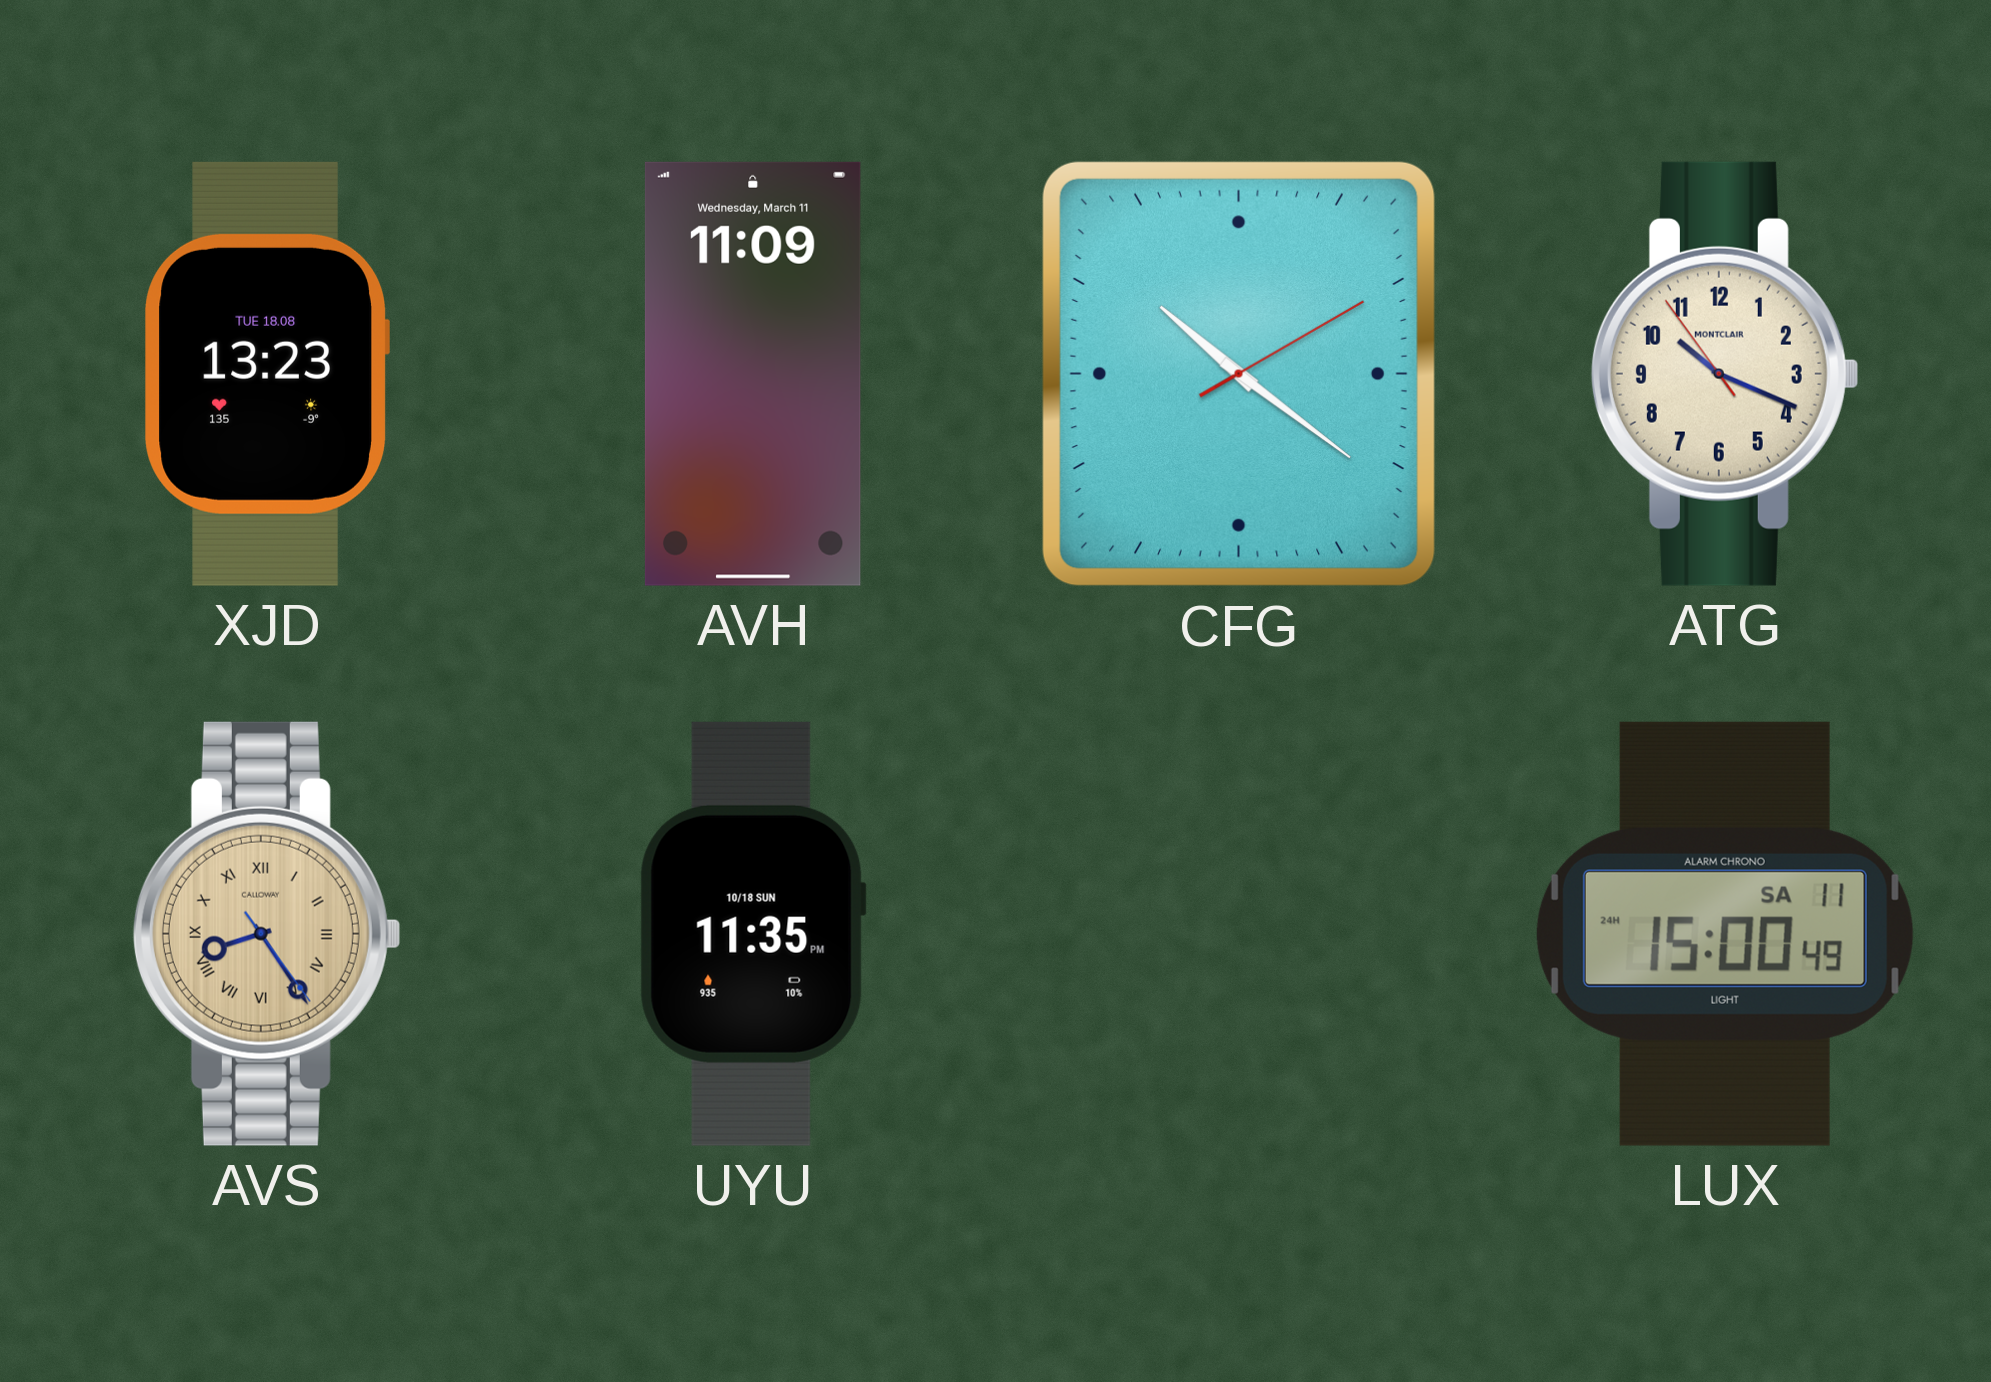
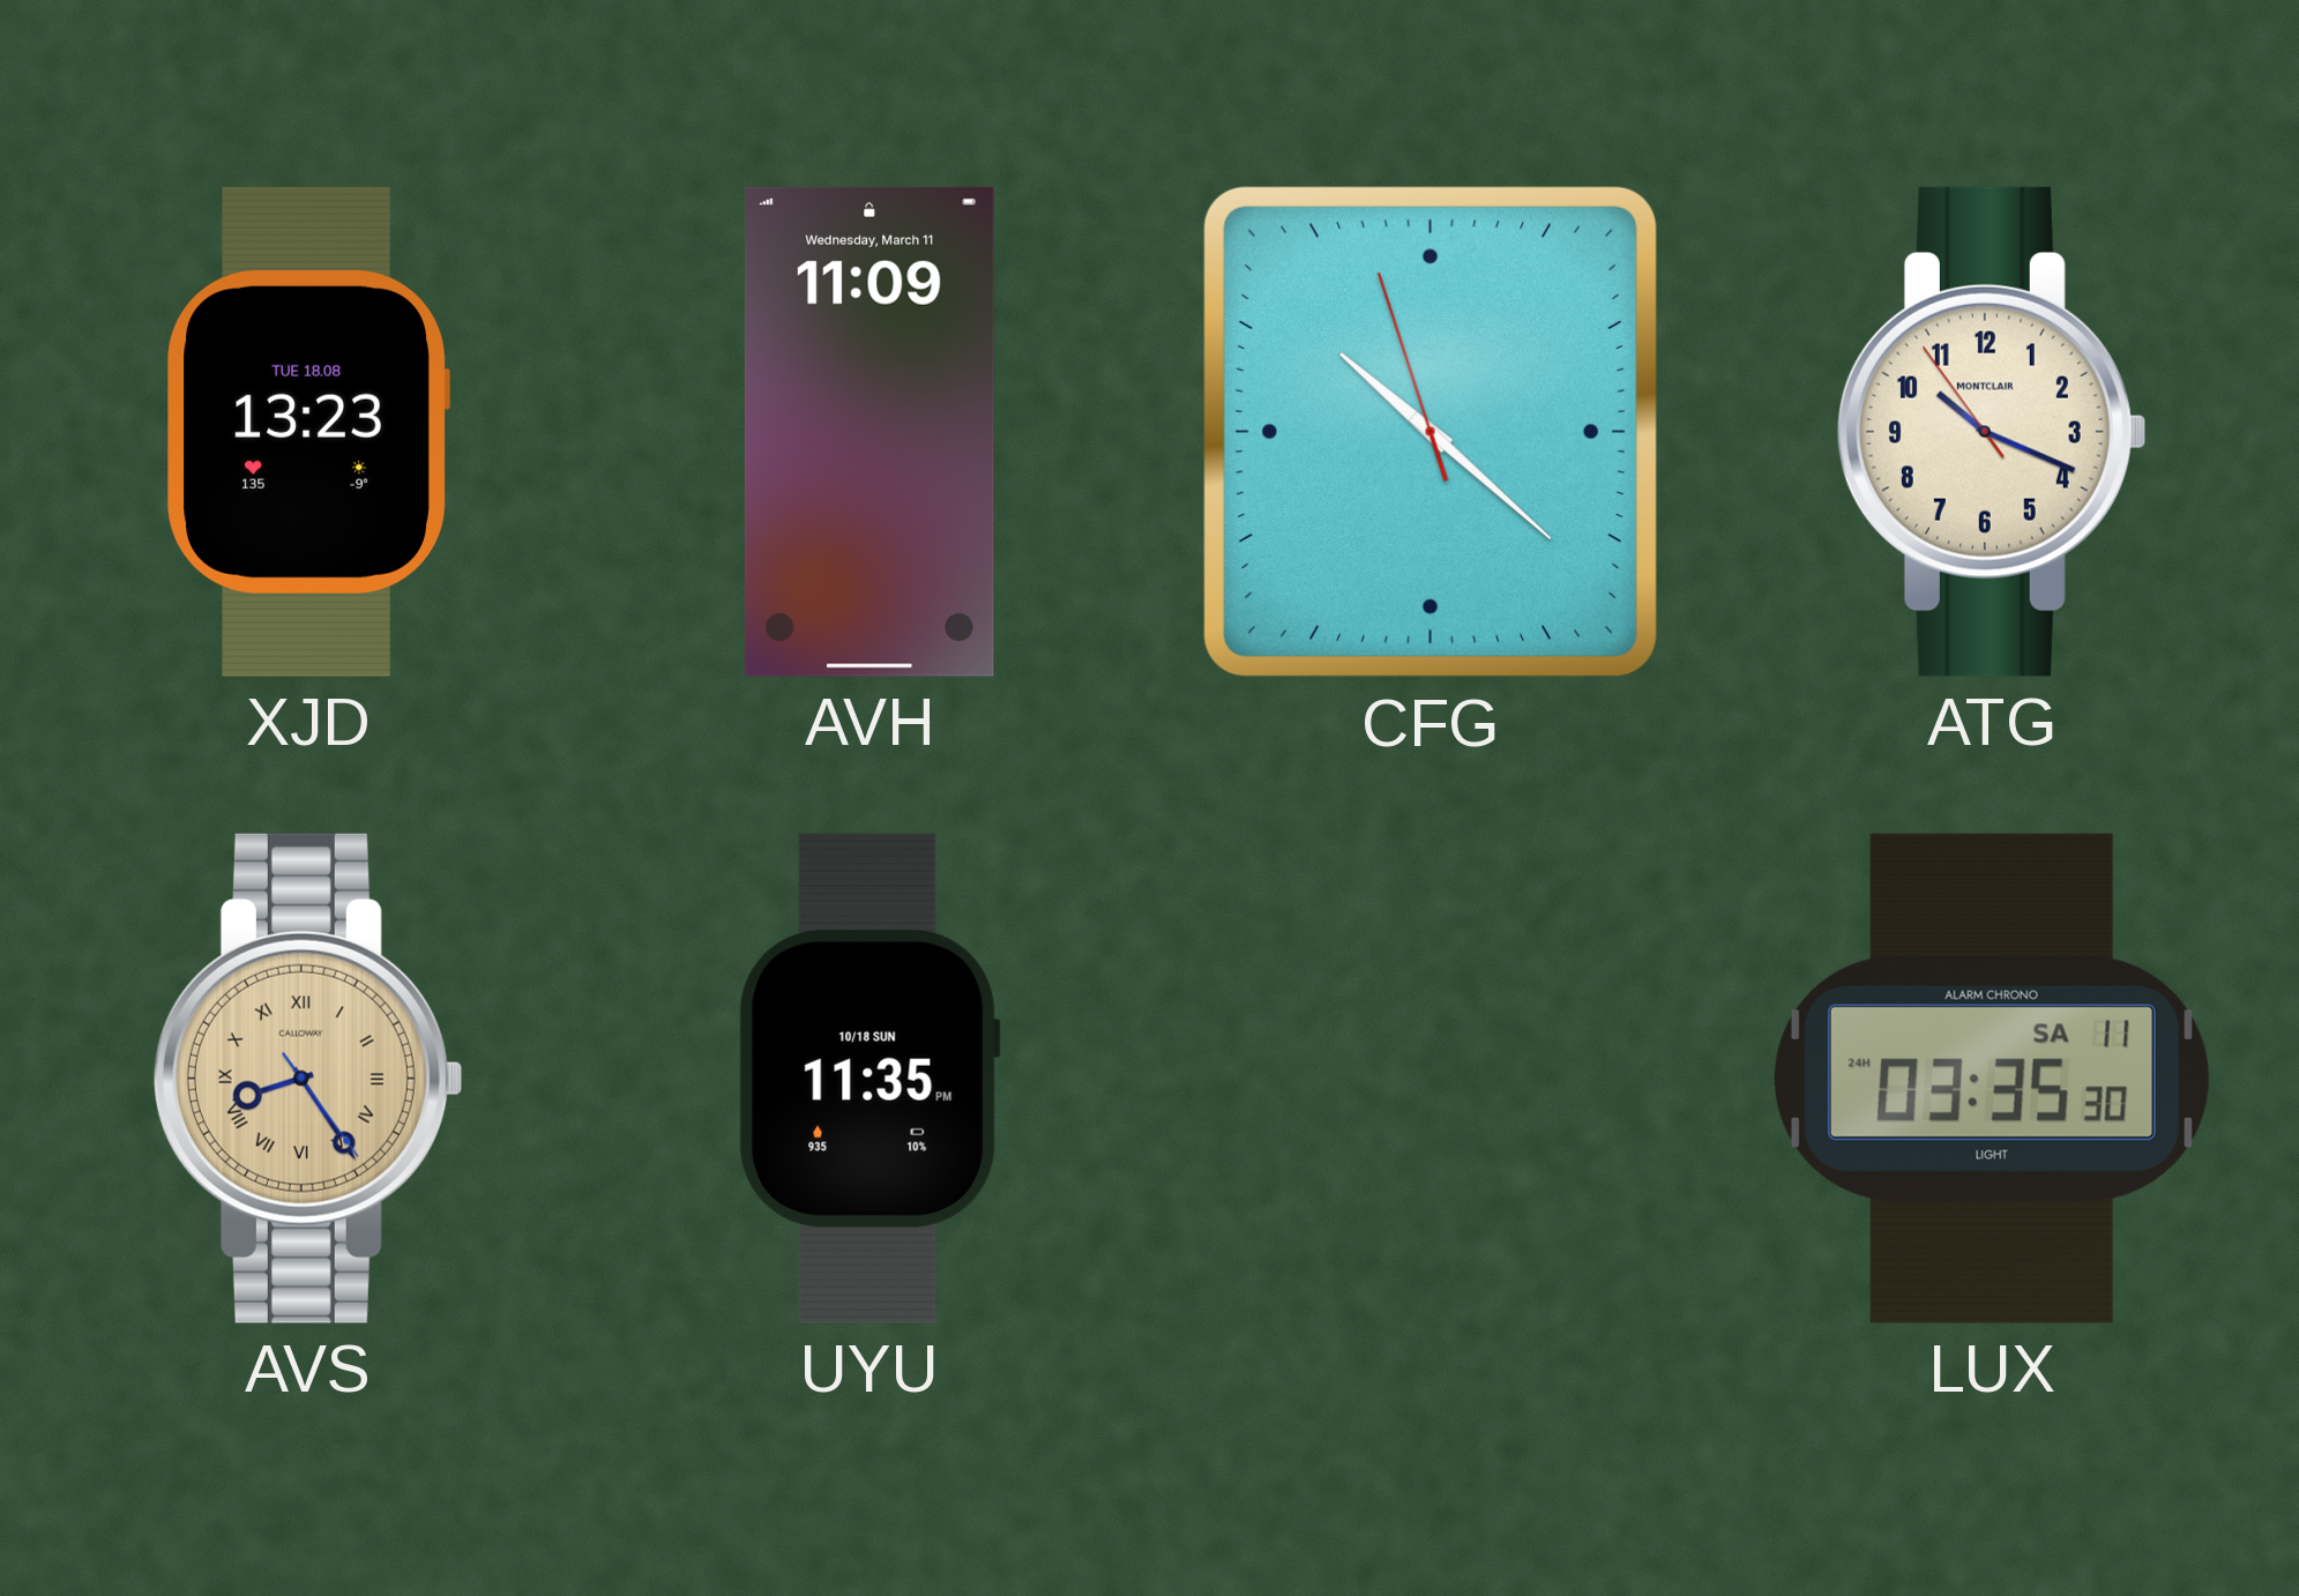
CFG: 10:21:10 -> 10:21:57 (1431, 432)
LUX: 15:00 -> 03:35 (1992, 1079)
